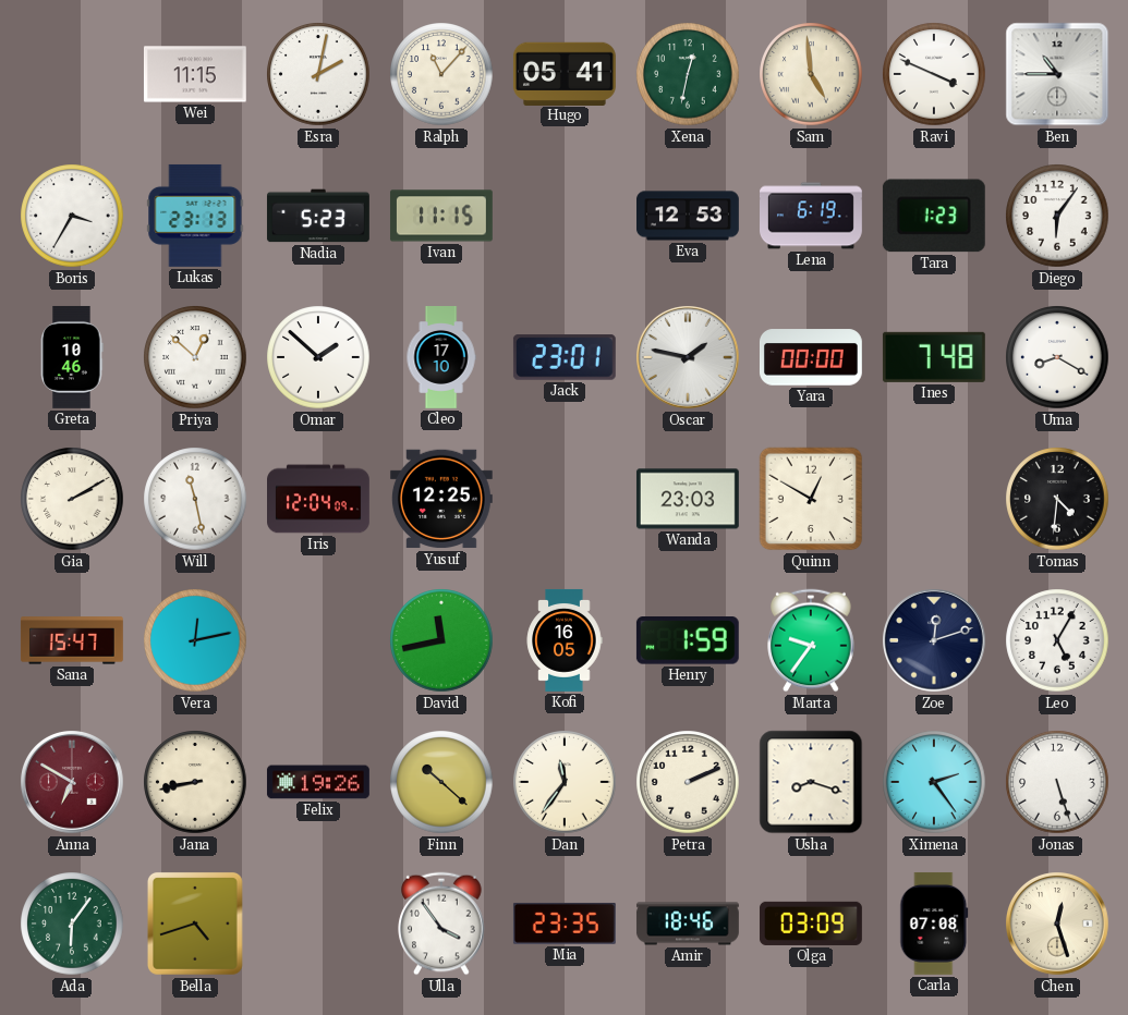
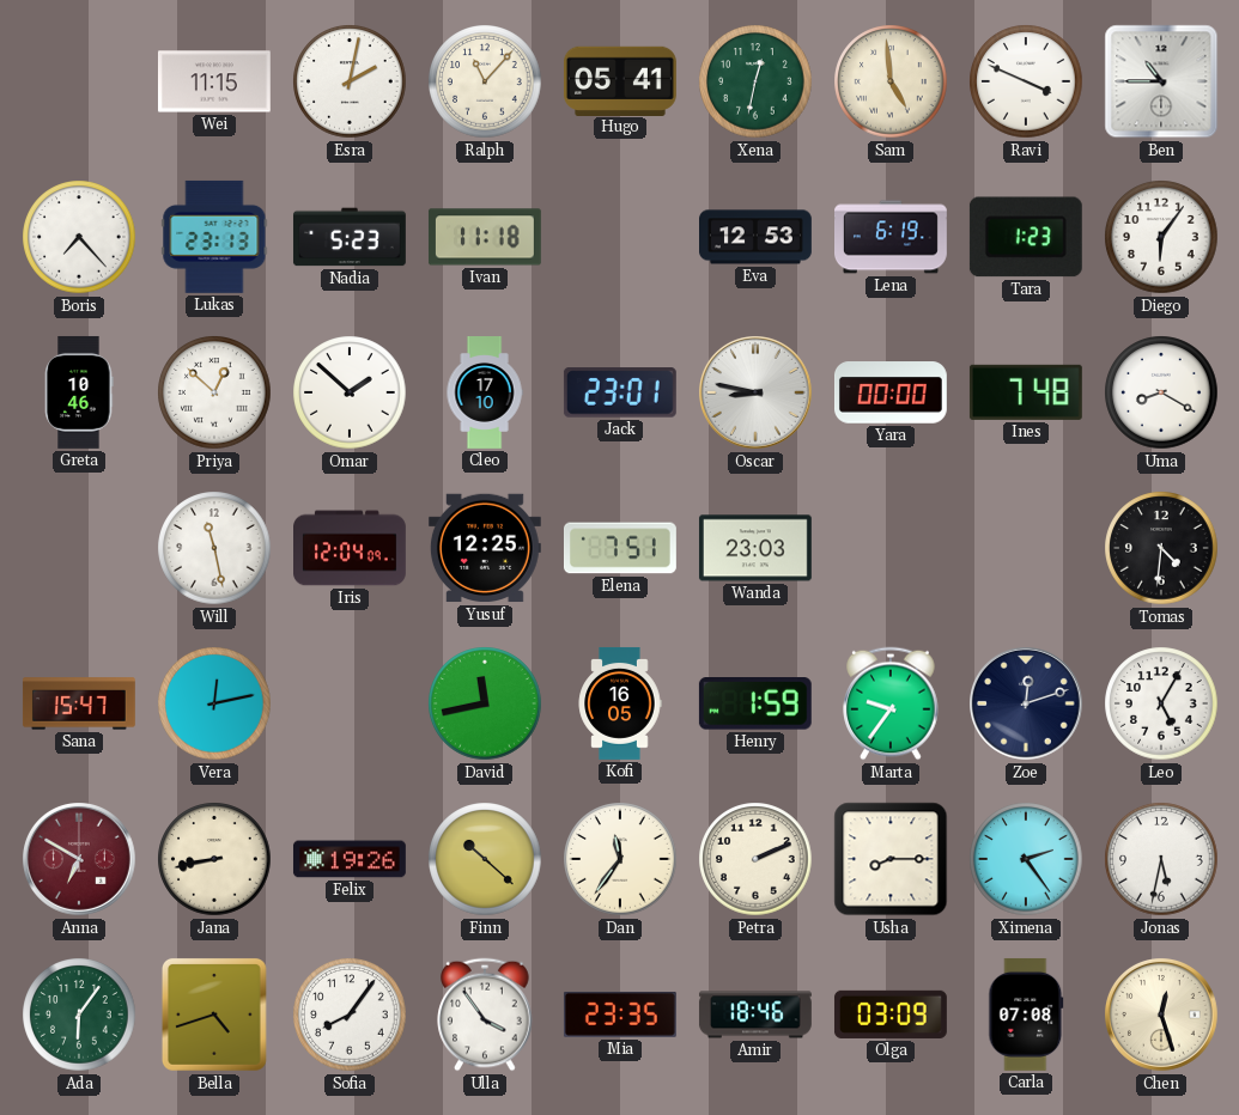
Boris: 3:35 -> 7:23 (79, 237)
Ivan: 11:15 -> 11:18 (485, 237)
Oscar: 1:47 -> 8:47 (757, 394)
Gia: 2:10 -> none (72, 499)
Elena: none -> 7:51 (620, 548)
Quinn: 12:50 -> none (811, 499)
Usha: 8:18 -> 8:15 (891, 859)
Jonas: 5:27 -> 5:32 (1161, 859)
Sofia: none -> 8:06 (350, 1015)
